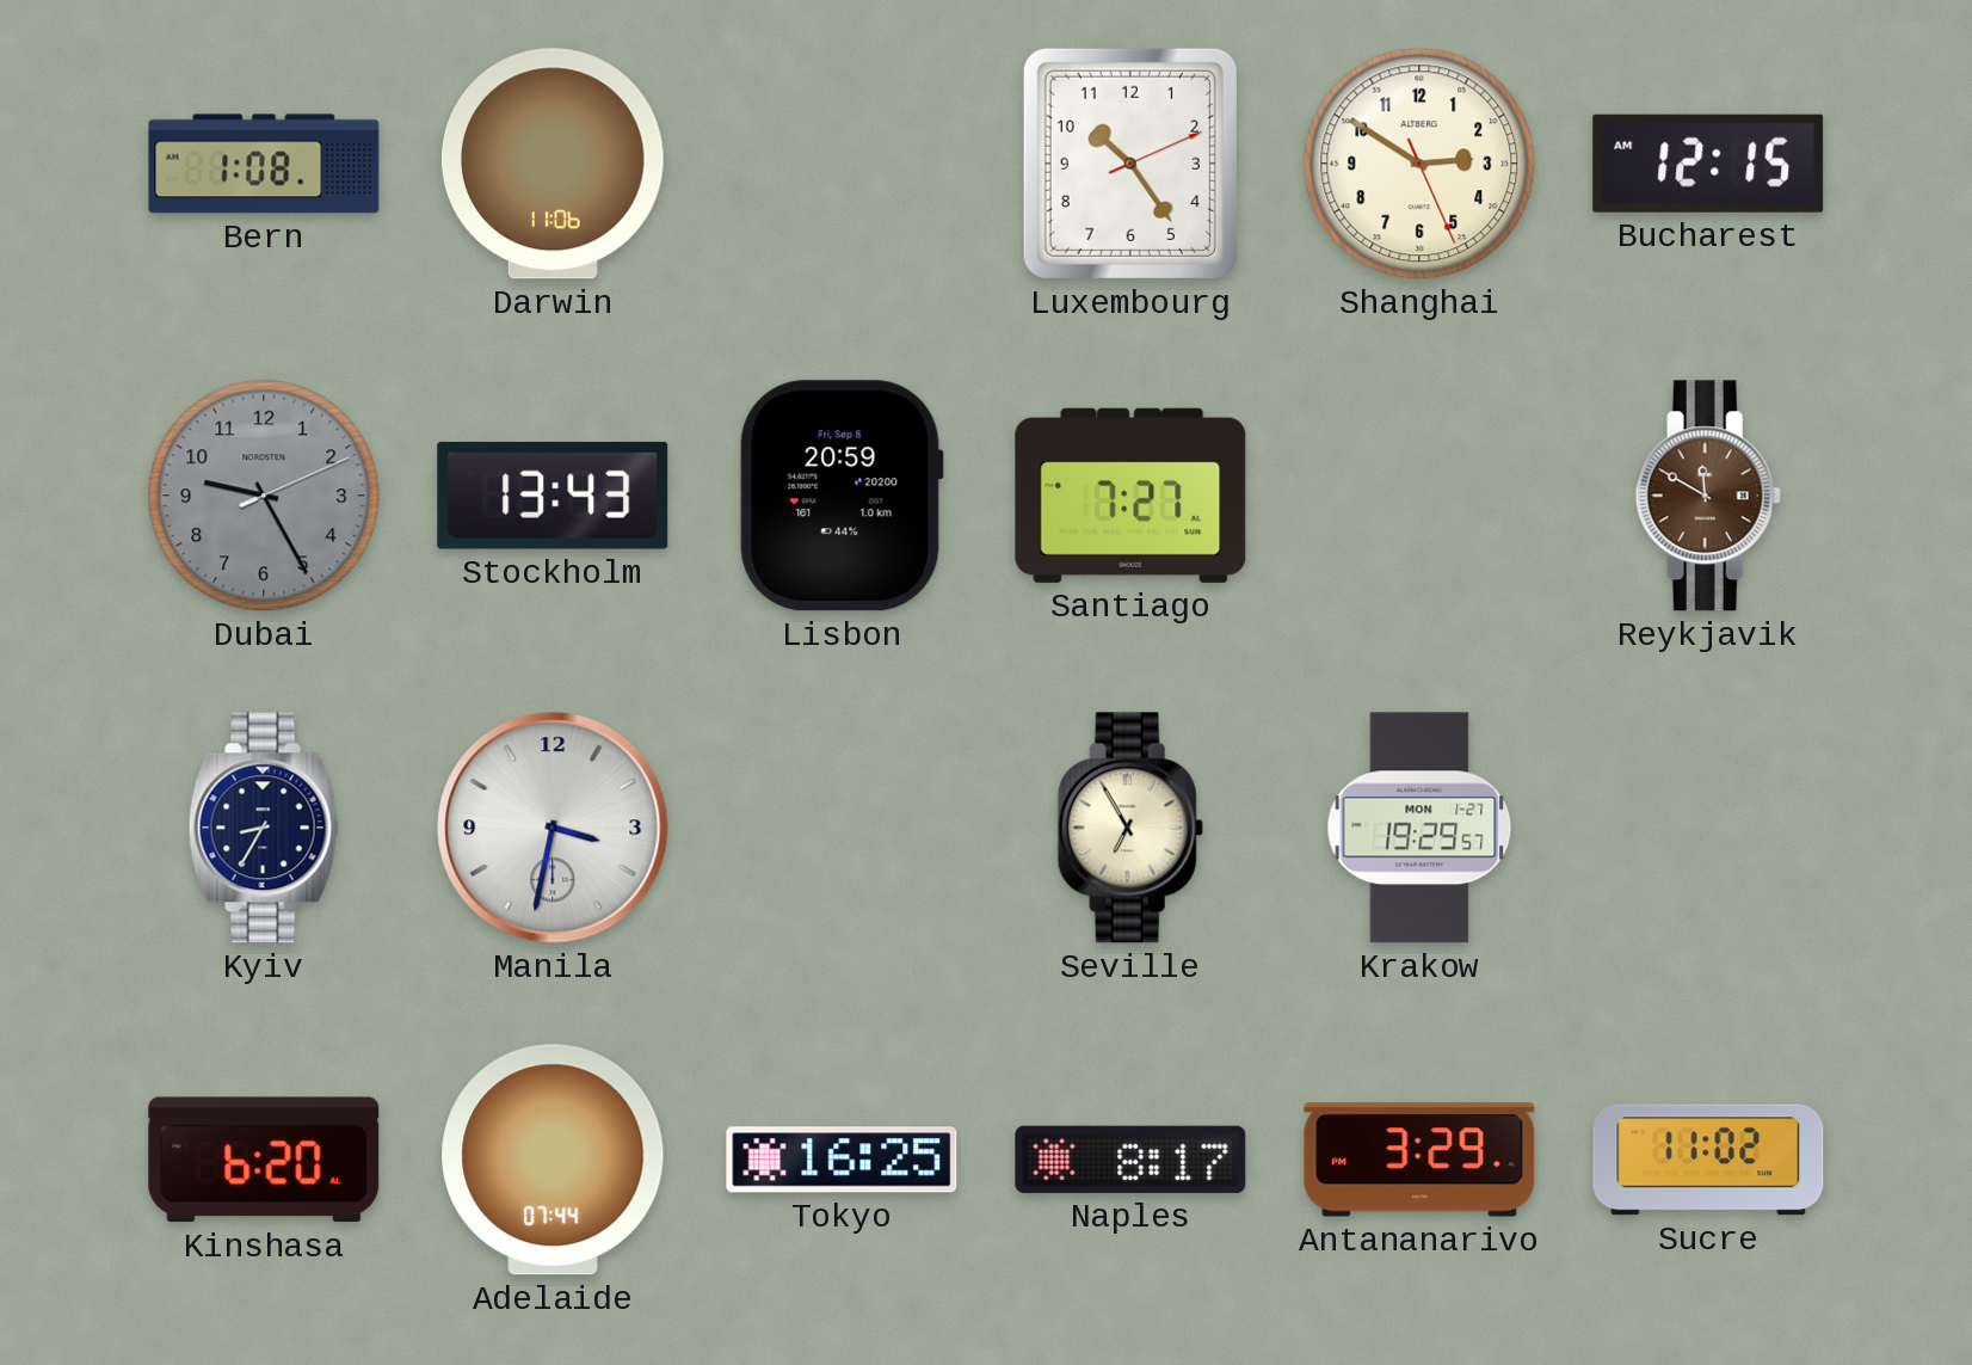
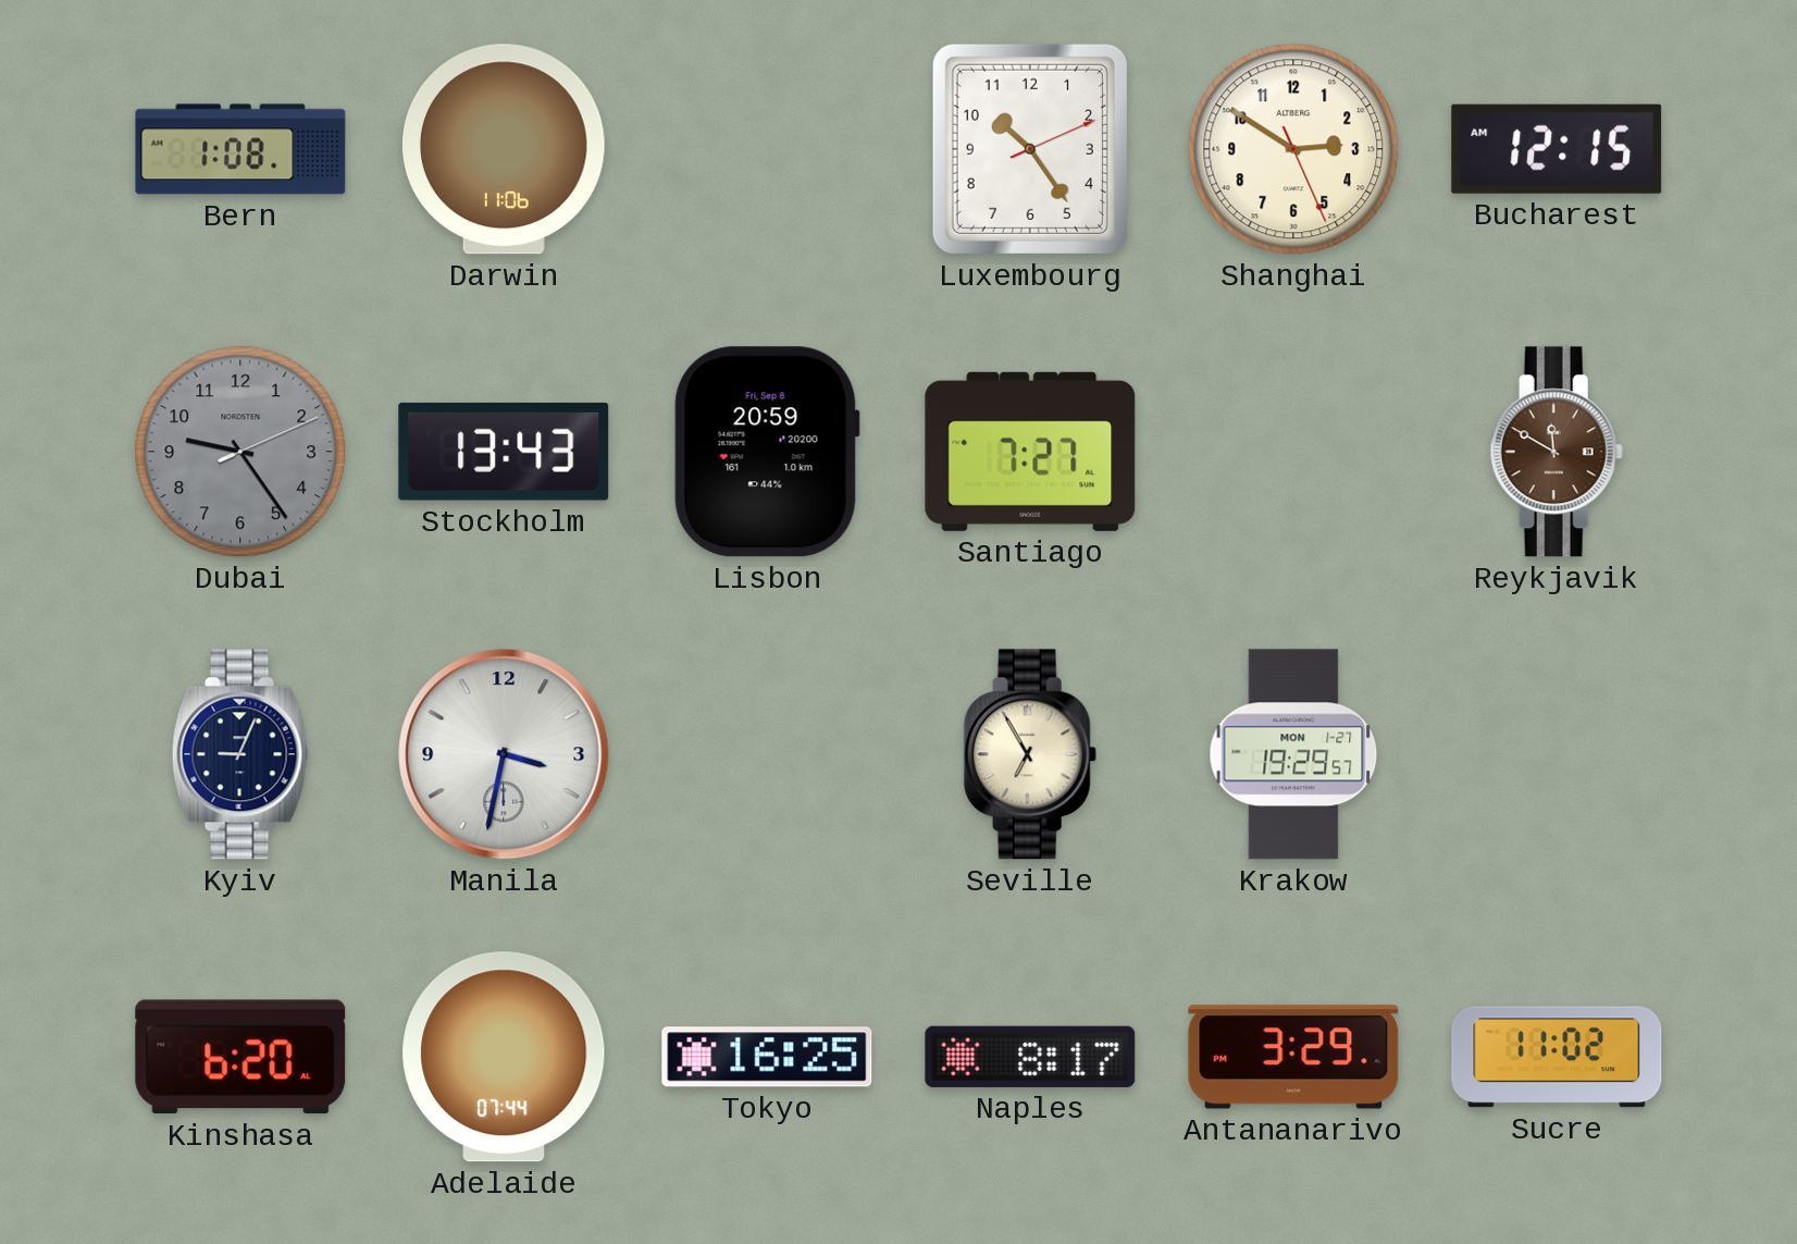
Dubai: 9:25 -> 9:24 (240, 452)
Kyiv: 8:35 -> 9:04 (240, 754)
